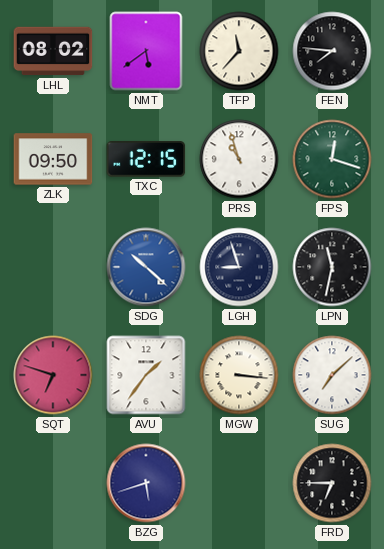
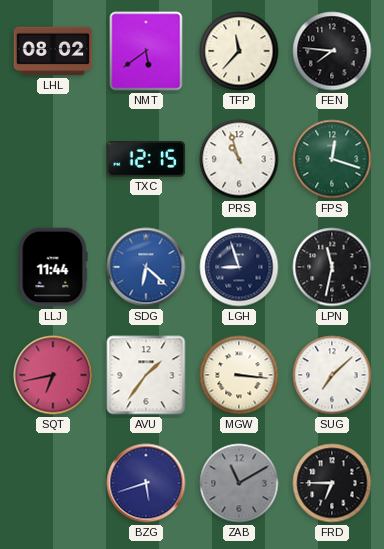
ZLK: 09:50 -> none (53, 159)
LLJ: none -> 11:44 (53, 267)
SDG: 10:22 -> 6:22 (146, 267)
SQT: 6:48 -> 6:43 (53, 375)
ZAB: none -> 11:10 (239, 483)
